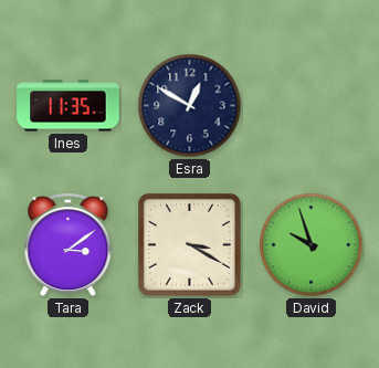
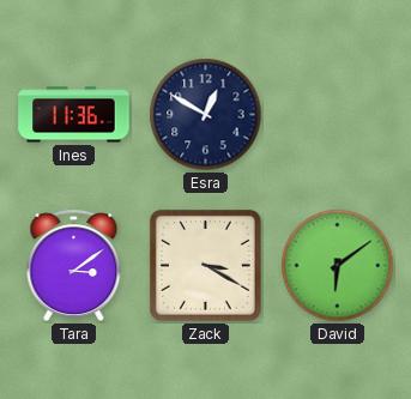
Ines: 11:35 -> 11:36 (74, 115)
David: 9:57 -> 6:09 (338, 266)
